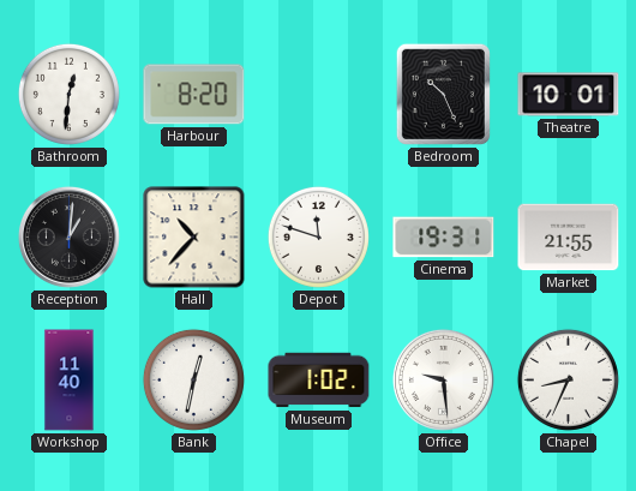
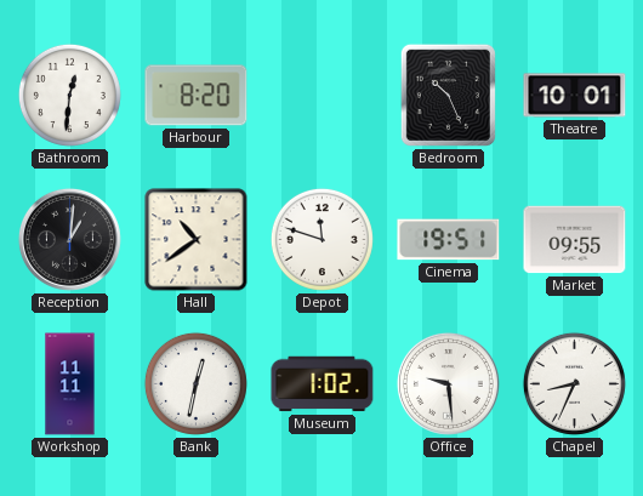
Hall: 10:37 -> 10:39 (197, 240)
Cinema: 19:31 -> 19:51 (449, 240)
Market: 21:55 -> 09:55 (575, 240)
Workshop: 11:40 -> 11:11 (70, 384)
